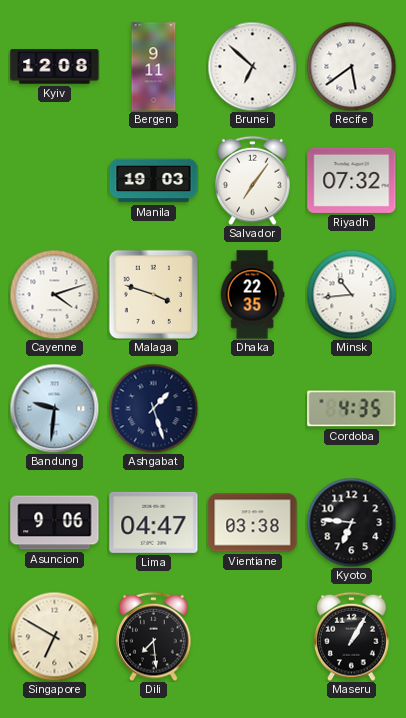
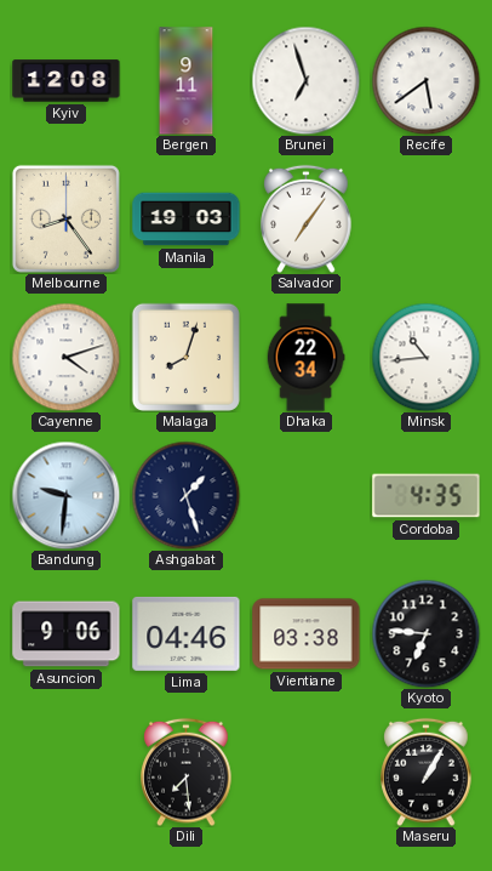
Brunei: 6:52 -> 6:57 (305, 80)
Melbourne: none -> 8:24 (65, 218)
Riyadh: 07:32 -> none (352, 180)
Malaga: 3:48 -> 8:03 (185, 357)
Dhaka: 22:35 -> 22:34 (305, 358)
Lima: 04:47 -> 04:46 (187, 633)
Singapore: 6:50 -> none (54, 636)
